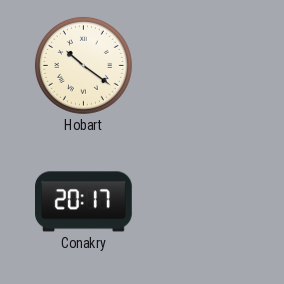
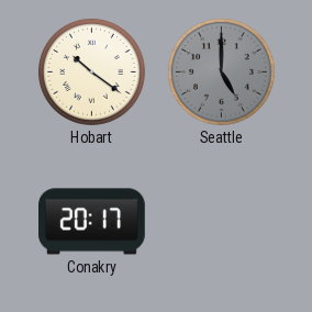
Seattle: none -> 5:00 (221, 71)
